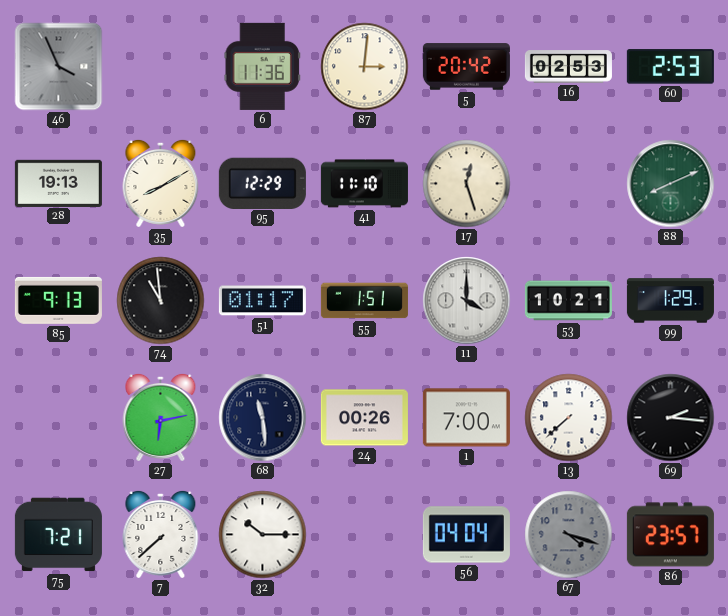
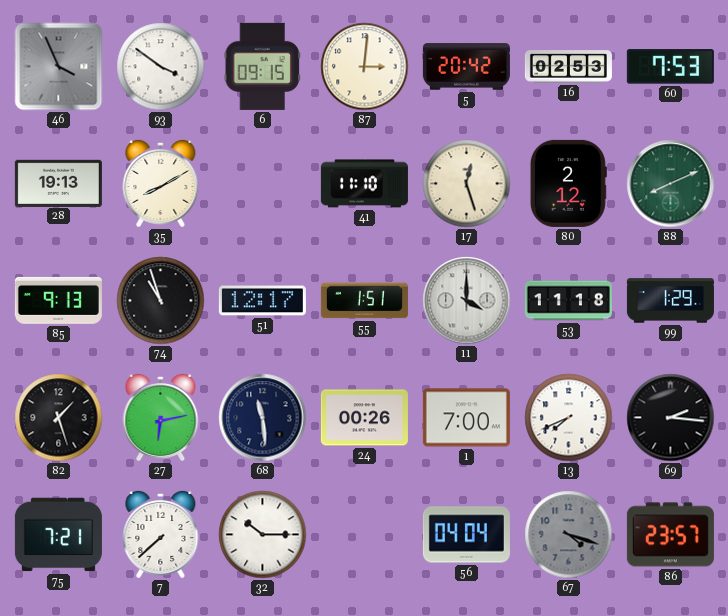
93: none -> 3:51 (161, 67)
6: 11:36 -> 09:15 (262, 66)
60: 2:53 -> 7:53 (670, 67)
95: 12:29 -> none (262, 183)
80: none -> 2:12 (568, 183)
74: 10:59 -> 10:57 (161, 301)
51: 01:17 -> 12:17 (262, 301)
53: 10:21 -> 11:18 (568, 301)
82: none -> 1:27 (59, 418)
13: 7:38 -> 7:41 (569, 418)
